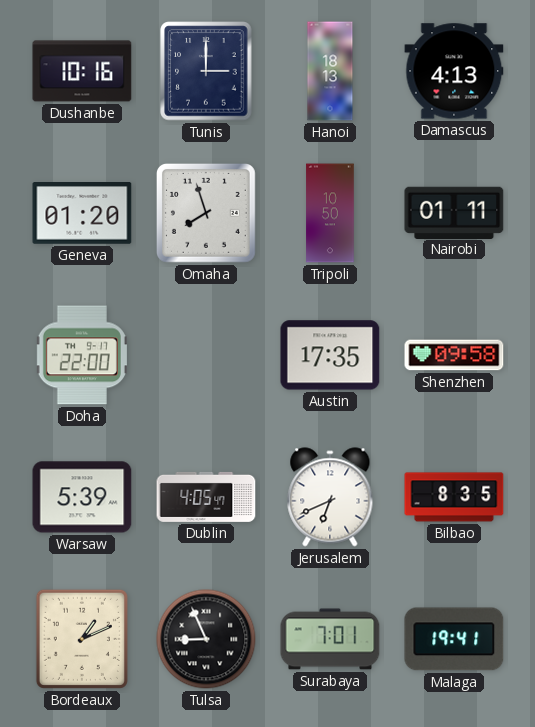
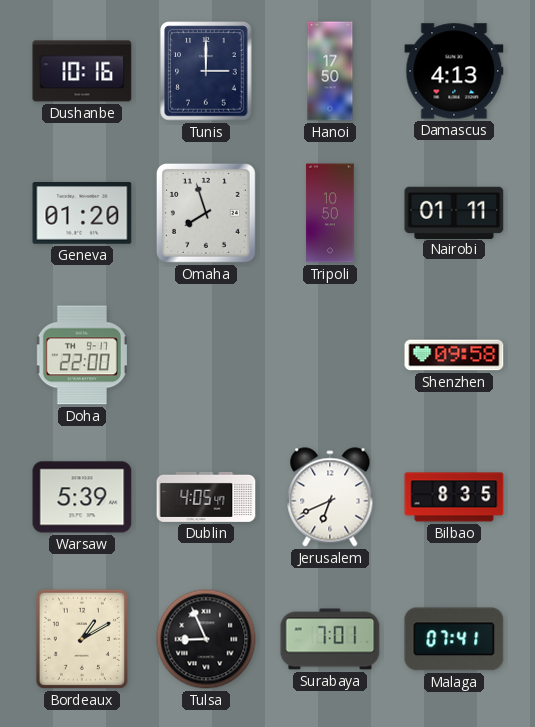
Hanoi: 18:13 -> 17:50 (330, 71)
Austin: 17:35 -> none (330, 355)
Bordeaux: 1:11 -> 1:10 (82, 639)
Malaga: 19:41 -> 07:41 (454, 639)
